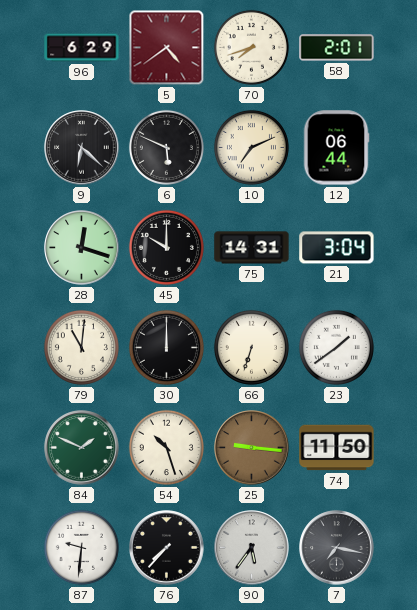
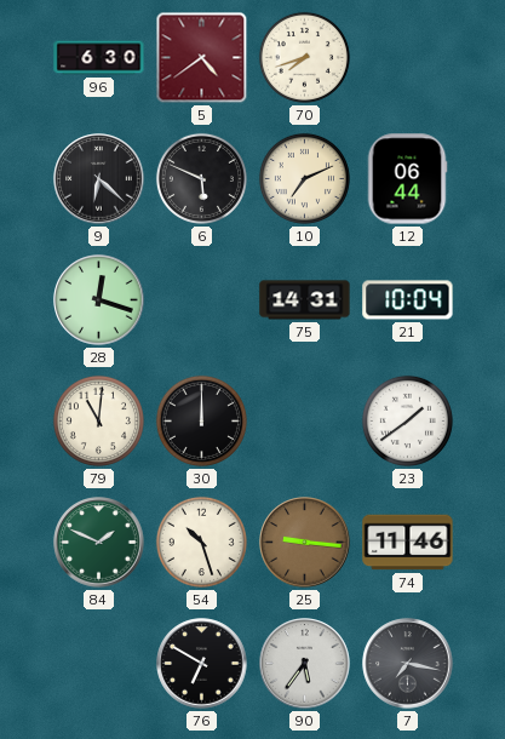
96: 6:29 -> 6:30 (99, 58)
58: 2:01 -> none (337, 48)
45: 10:00 -> none (166, 247)
21: 3:04 -> 10:04 (408, 300)
66: 6:33 -> none (251, 347)
74: 11:50 -> 11:46 (408, 543)
87: 9:31 -> none (81, 547)
76: 7:37 -> 6:50 (202, 664)
